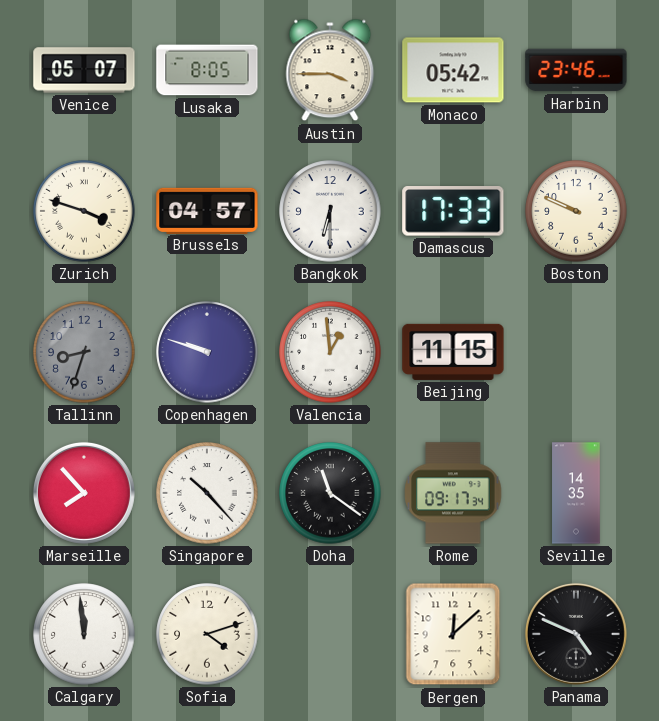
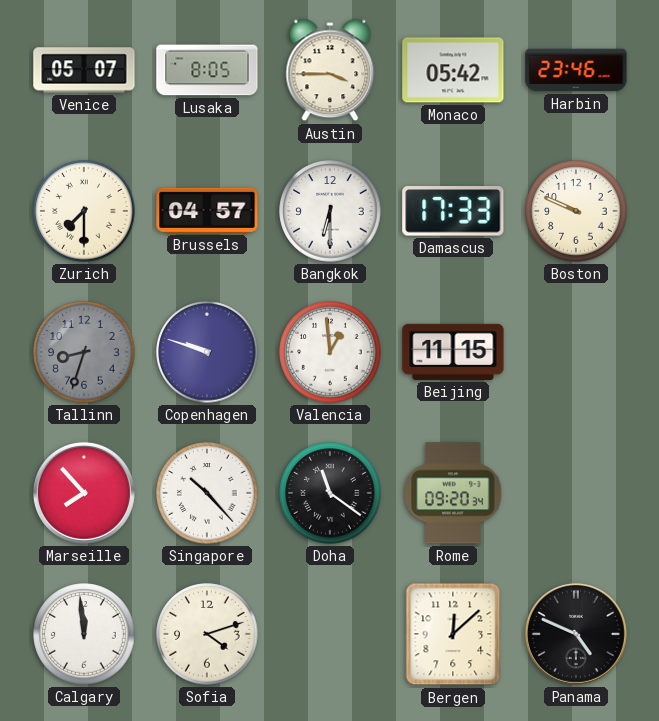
Zurich: 3:48 -> 7:30 (84, 211)
Rome: 09:17 -> 09:20 (453, 493)
Seville: 14:35 -> none (576, 493)
